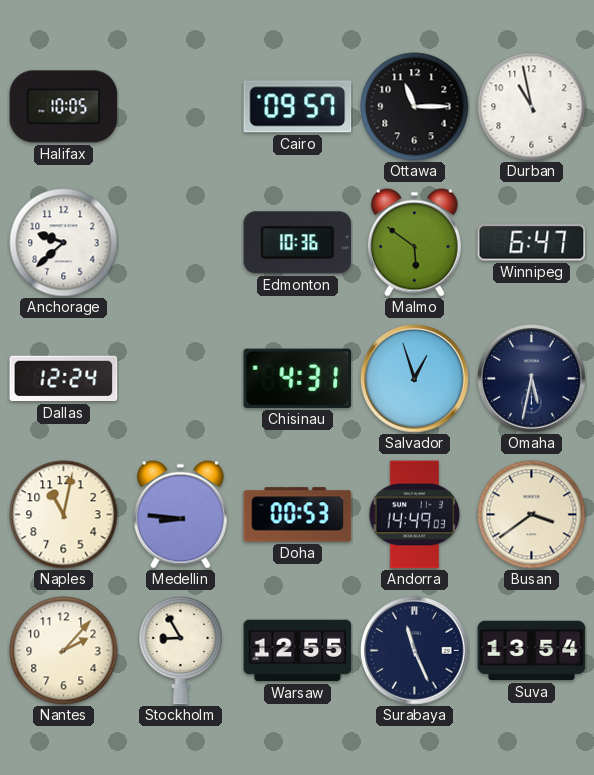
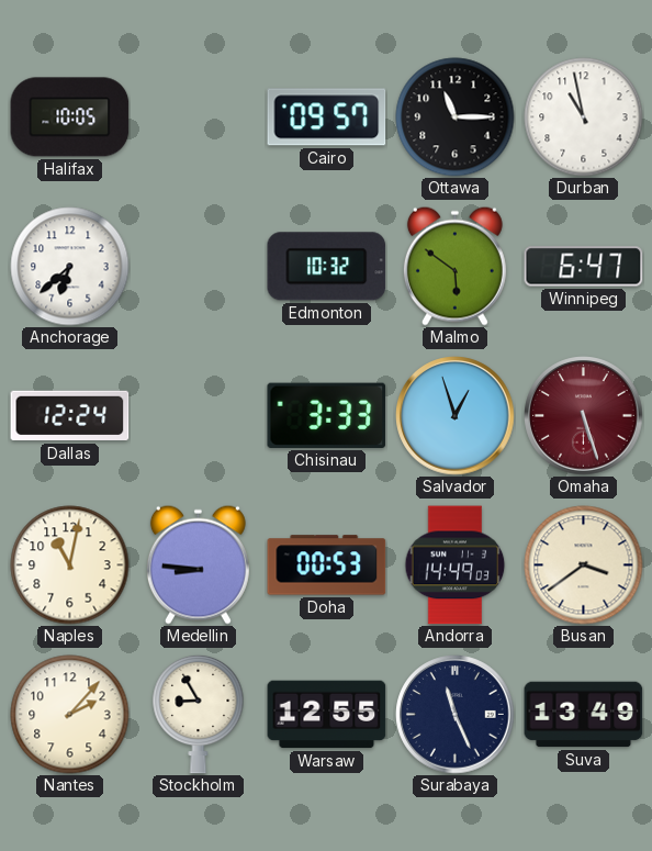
Anchorage: 9:38 -> 6:38 (70, 267)
Edmonton: 10:36 -> 10:32 (327, 267)
Chisinau: 4:31 -> 3:33 (327, 415)
Omaha: 5:32 -> 5:27 (584, 416)
Omaha dial: navy -> burgundy (584, 416)
Suva: 13:54 -> 13:49 (584, 715)
